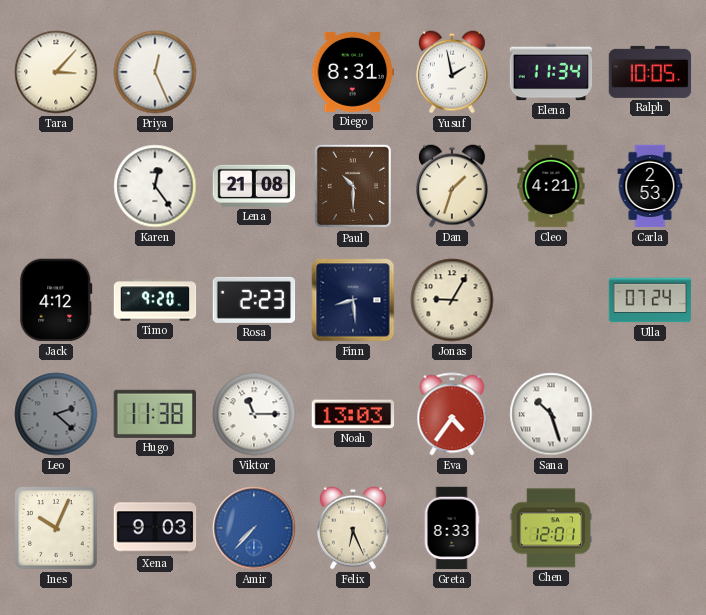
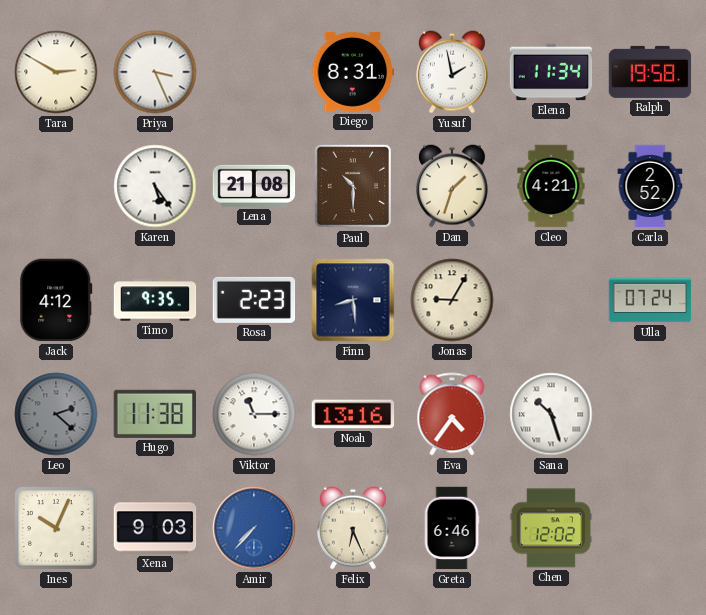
Tara: 3:07 -> 2:50 (56, 72)
Priya: 12:26 -> 3:26 (155, 72)
Ralph: 10:05 -> 19:58 (650, 72)
Karen: 12:24 -> 5:24 (155, 186)
Carla: 2:53 -> 2:52 (650, 186)
Timo: 9:20 -> 9:35 (155, 300)
Noah: 13:03 -> 13:16 (353, 414)
Greta: 8:33 -> 6:46 (452, 528)
Chen: 12:01 -> 12:02 (551, 528)
